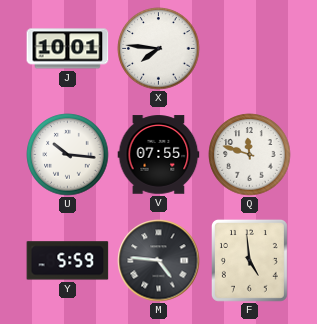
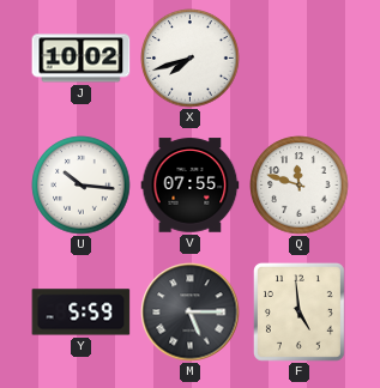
J: 10:01 -> 10:02 (82, 59)
X: 7:46 -> 7:42 (191, 59)
M: 4:46 -> 5:15 (191, 313)
